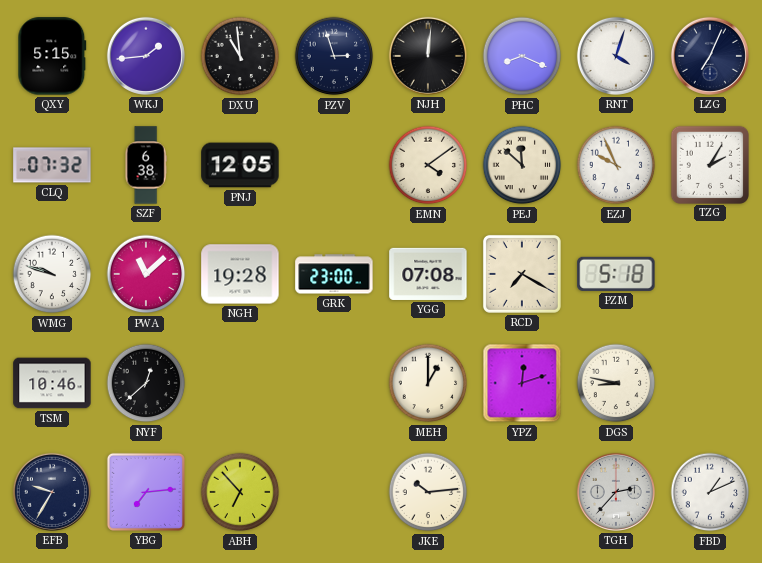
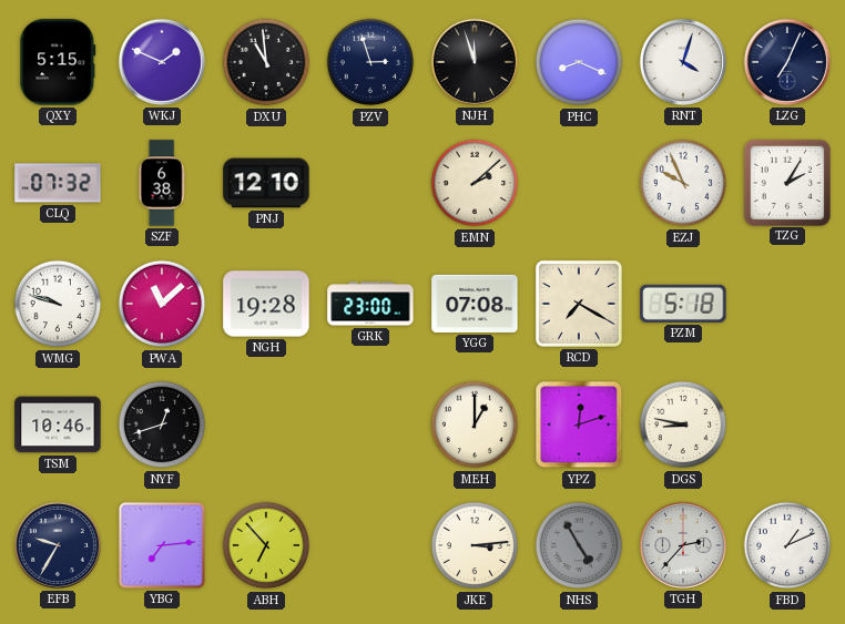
WKJ: 1:44 -> 1:49 (162, 62)
NJH: 12:01 -> 11:57 (475, 62)
PNJ: 12:05 -> 12:10 (266, 183)
EMN: 4:09 -> 2:08 (475, 183)
PEJ: 11:52 -> none (522, 165)
NYF: 12:38 -> 12:42 (162, 424)
JKE: 10:14 -> 3:14 (475, 545)
NHS: none -> 4:55 (579, 545)
